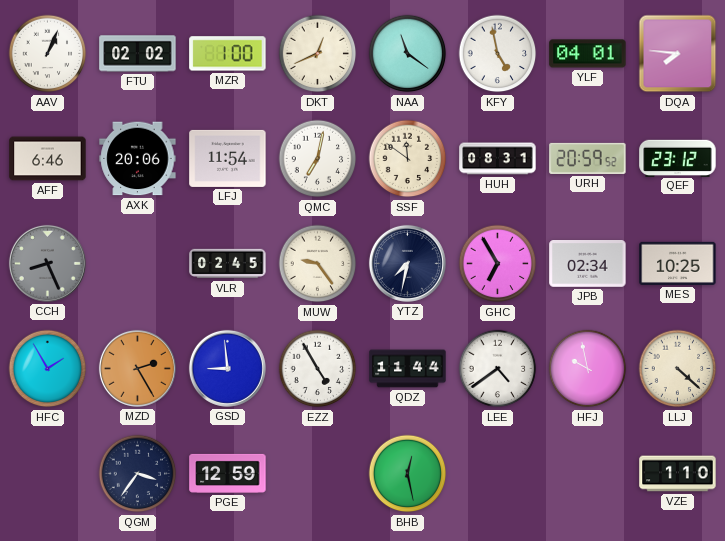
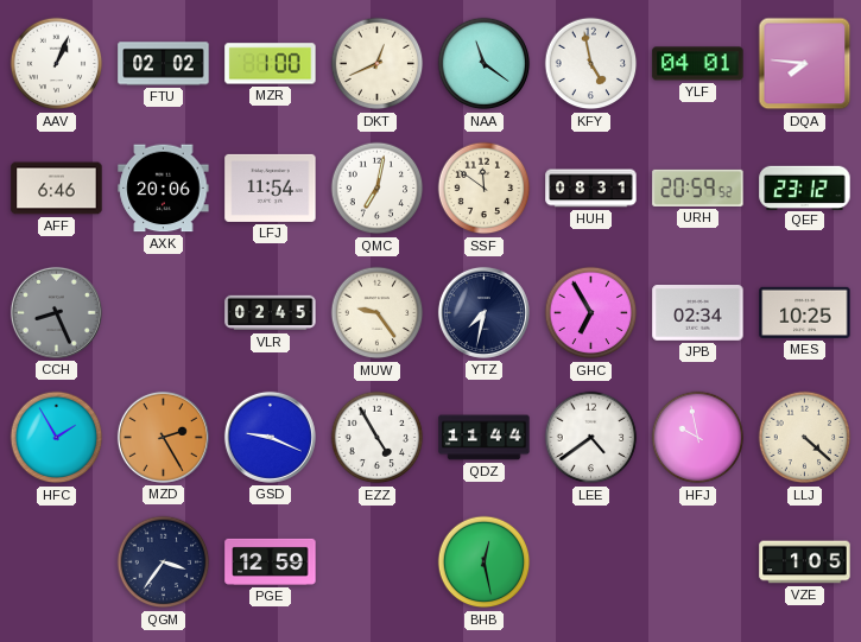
GSD: 8:59 -> 9:19 (270, 437)
VZE: 1:10 -> 1:05 (805, 562)
